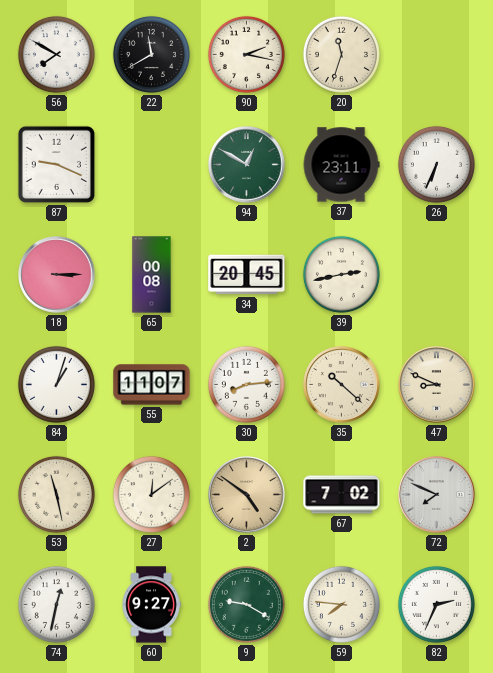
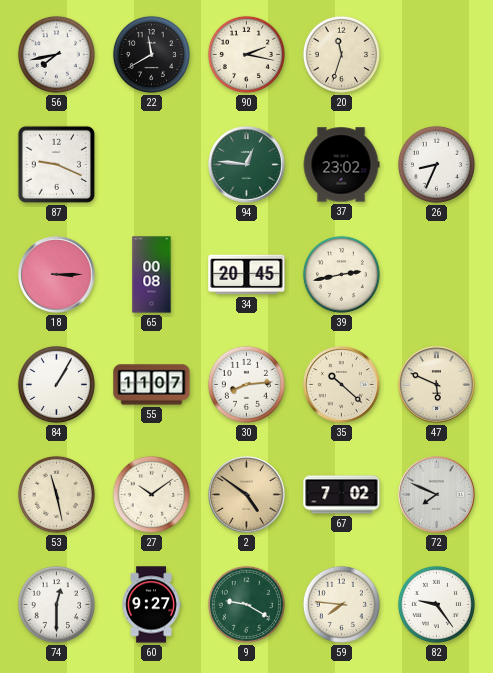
56: 7:50 -> 7:43 (56, 54)
94: 12:50 -> 12:46 (247, 165)
37: 23:11 -> 23:02 (341, 165)
26: 6:34 -> 8:34 (436, 164)
84: 1:03 -> 1:05 (56, 384)
47: 8:49 -> 5:49 (437, 385)
27: 12:09 -> 10:09 (151, 494)
74: 12:32 -> 12:30 (56, 604)
82: 2:34 -> 9:24 (436, 604)
